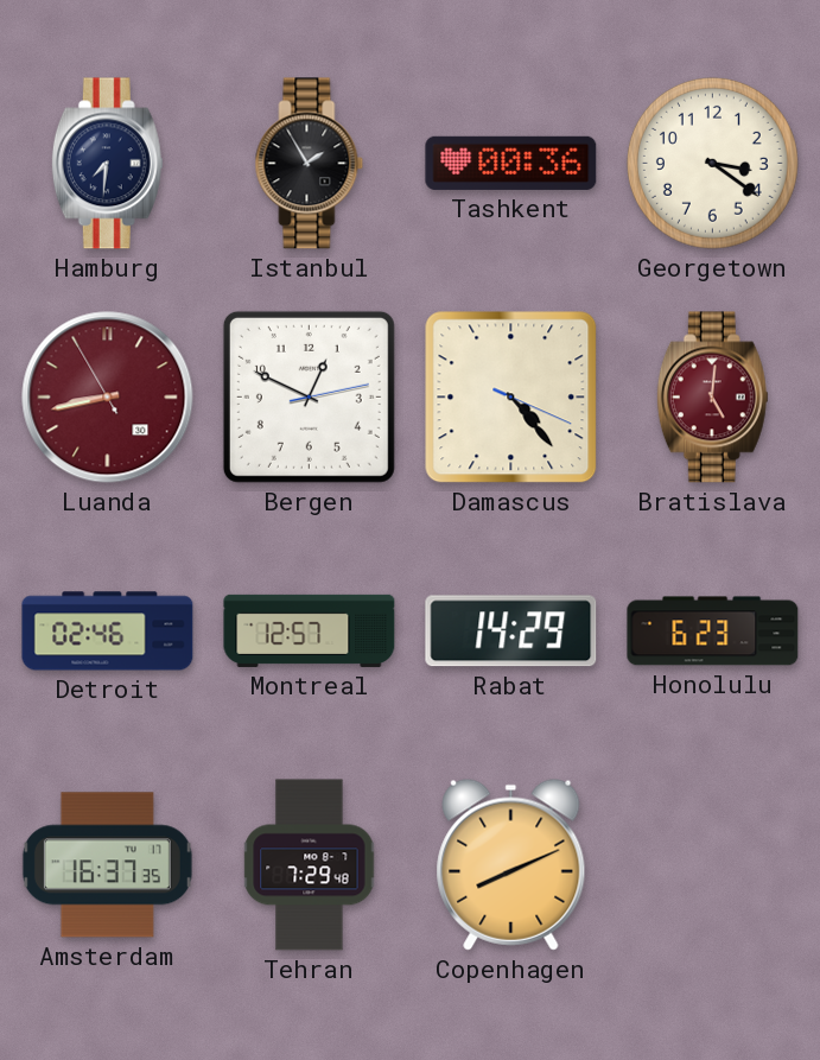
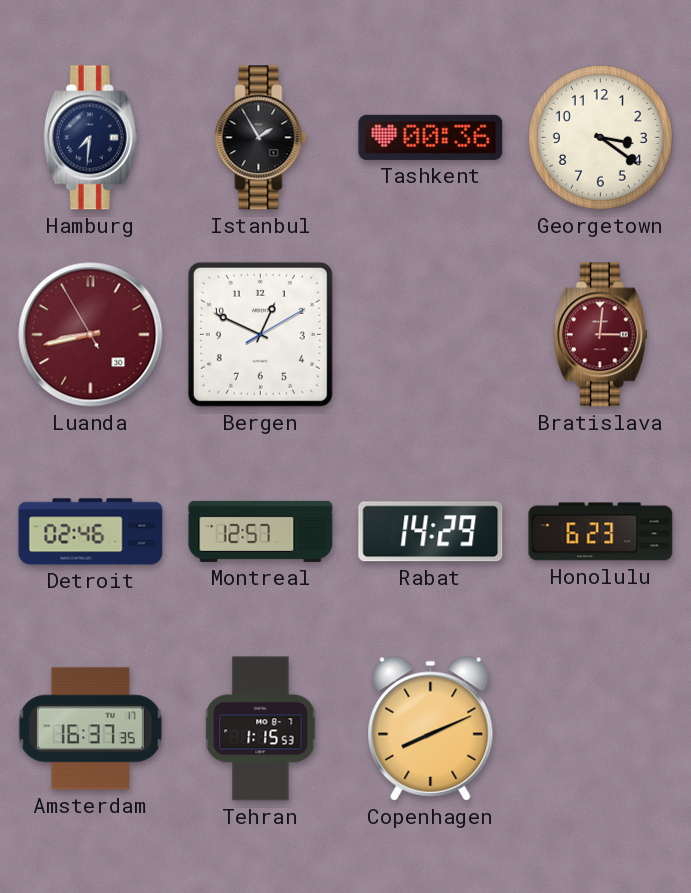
Bergen: 12:49:13 -> 12:49:10 (260, 334)
Damascus: 4:23 -> none (511, 398)
Bratislava: 5:01 -> 3:01 (600, 335)
Tehran: 7:29 -> 1:15 (261, 729)
